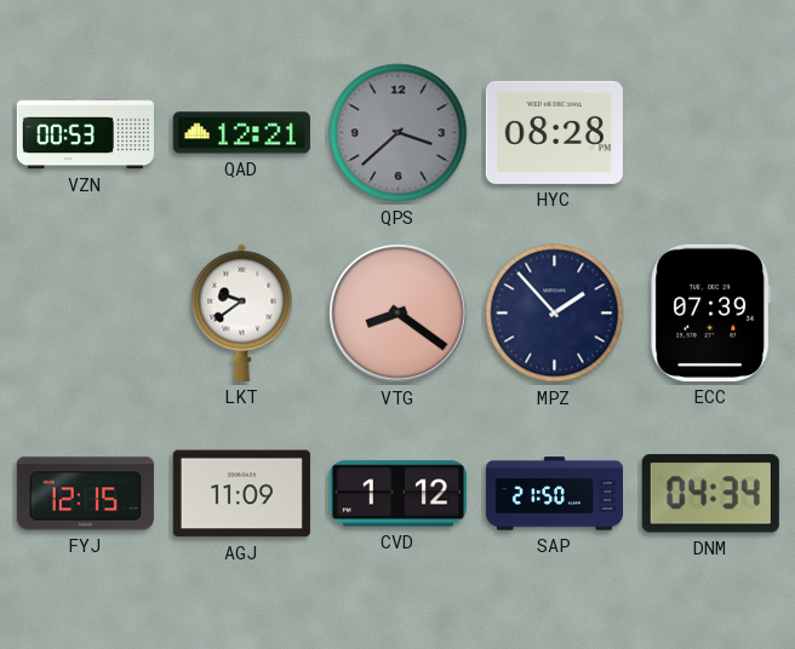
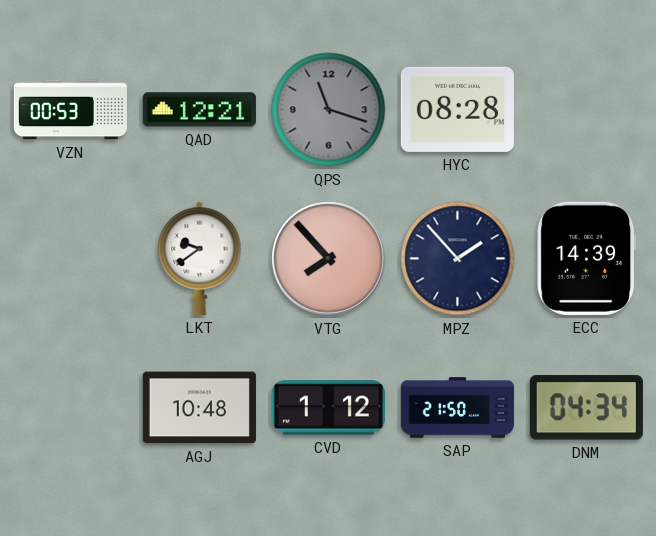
QPS: 3:38 -> 11:18 (329, 110)
VTG: 8:21 -> 7:53 (329, 259)
ECC: 07:39 -> 14:39 (587, 258)
FYJ: 12:15 -> none (85, 494)
AGJ: 11:09 -> 10:48 (199, 408)
